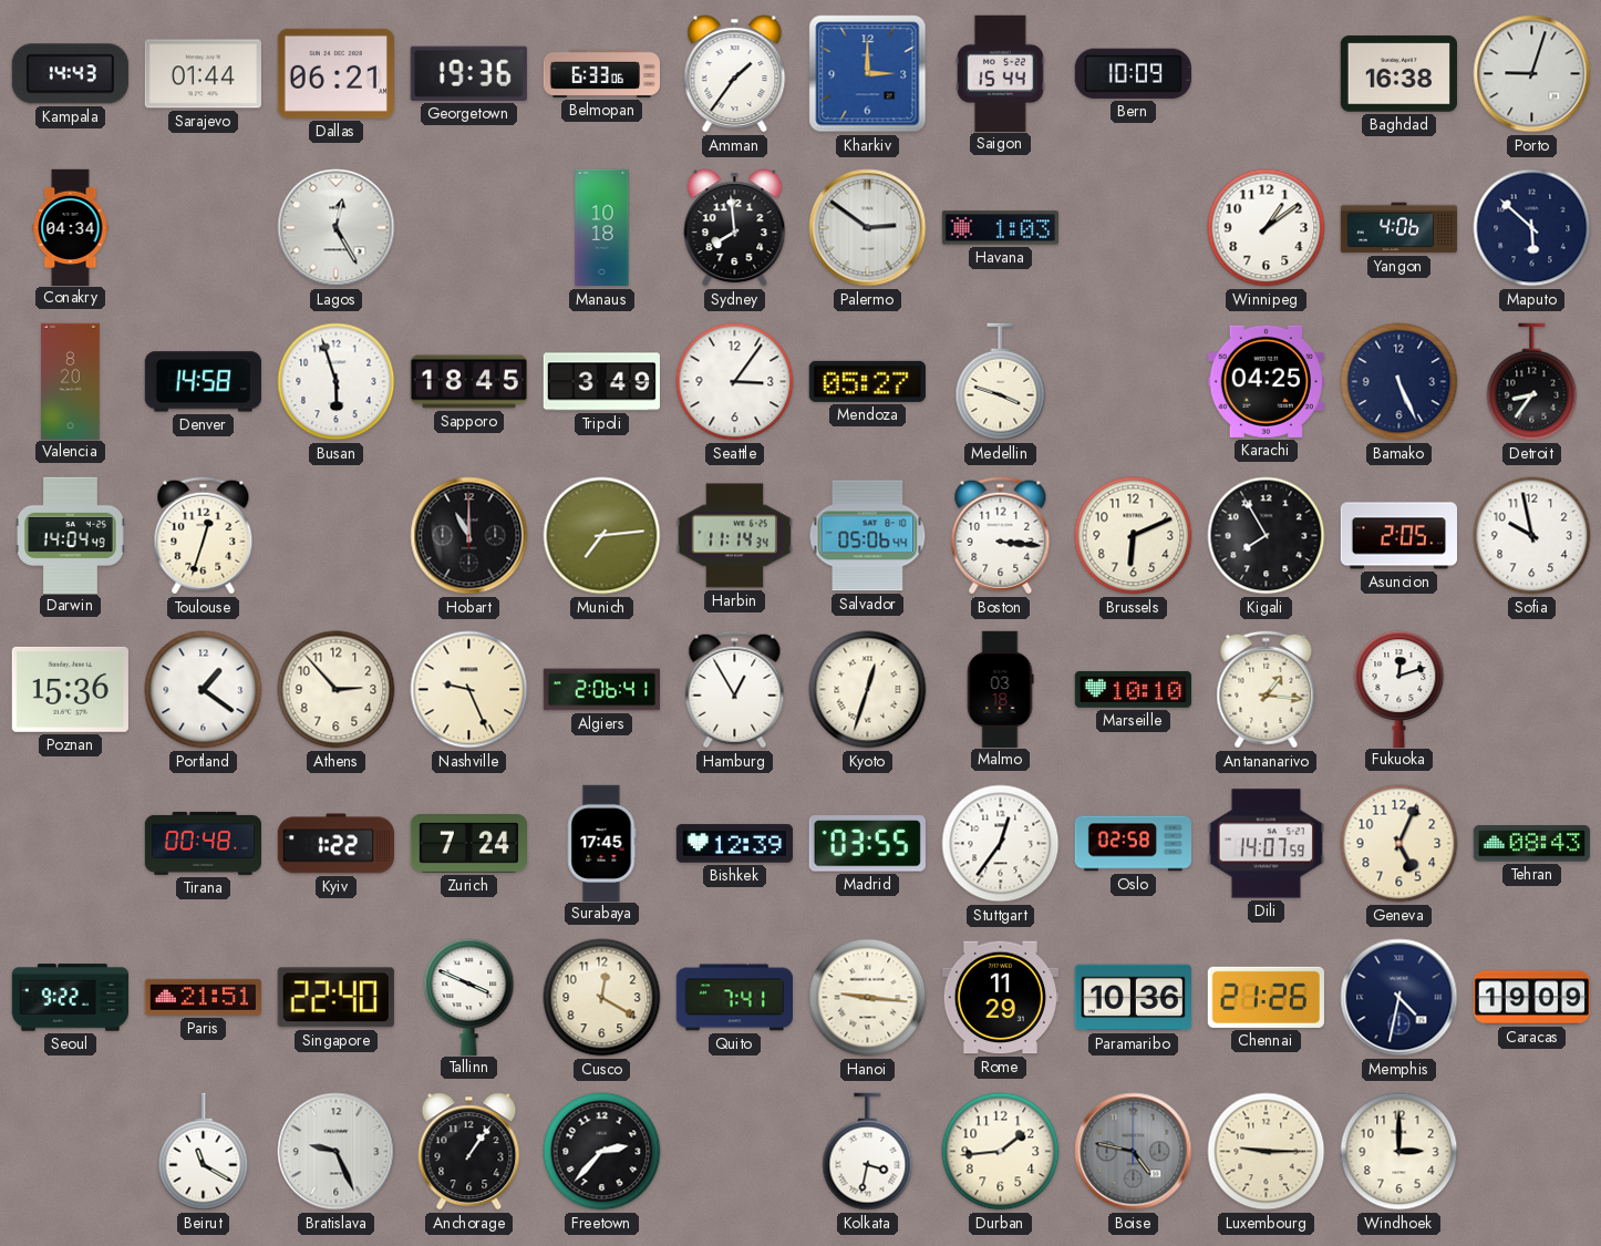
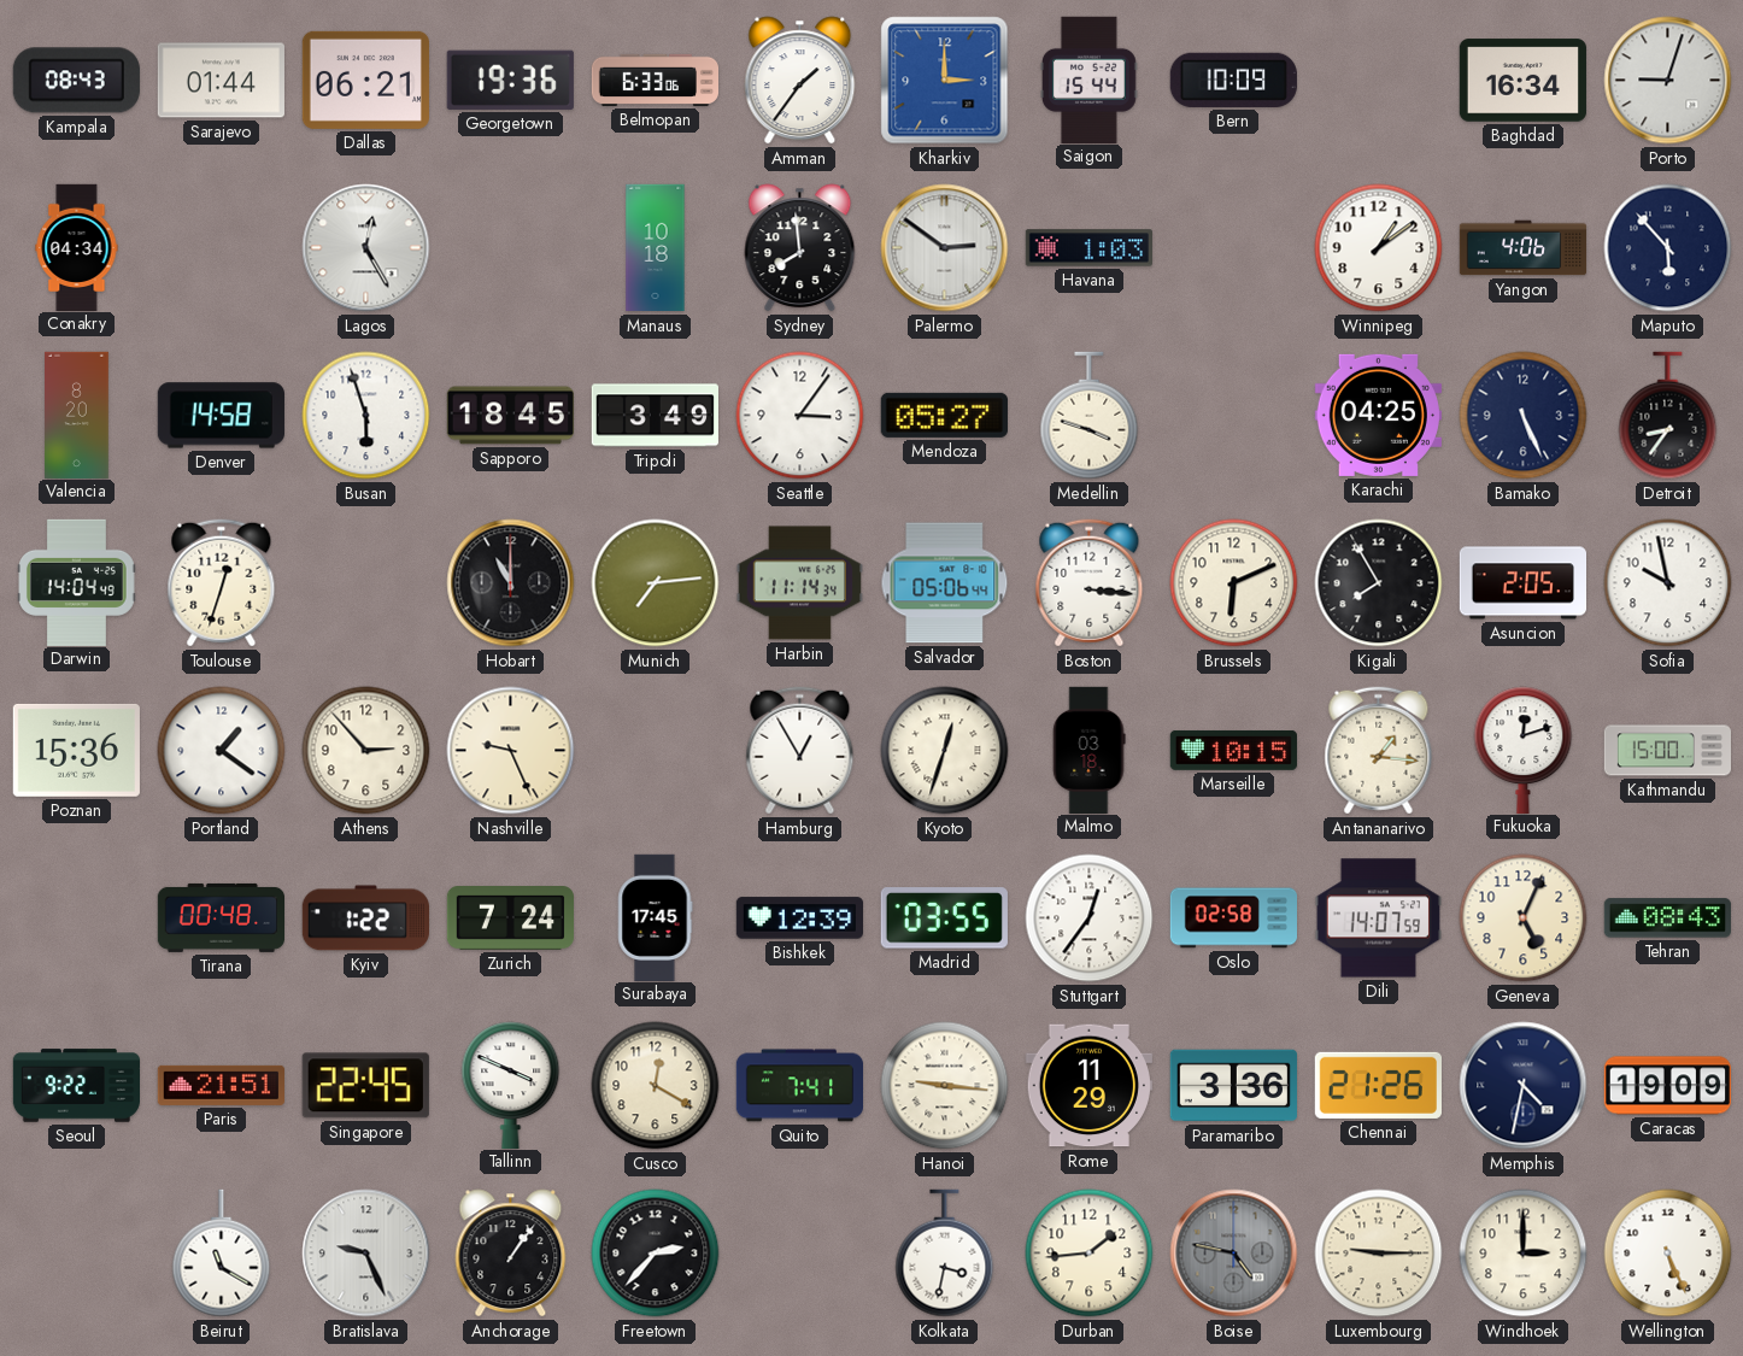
Kampala: 14:43 -> 08:43 (76, 81)
Baghdad: 16:38 -> 16:34 (1522, 81)
Maputo: 5:52 -> 5:53 (1668, 248)
Algiers: 2:06 -> none (601, 690)
Marseille: 10:10 -> 10:15 (1233, 750)
Kathmandu: none -> 15:00 (1667, 751)
Singapore: 22:40 -> 22:45 (365, 1086)
Paramaribo: 10:36 -> 3:36 (1233, 1086)
Wellington: none -> 5:26 (1668, 1254)
